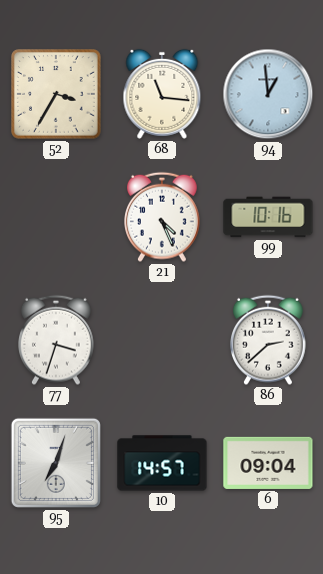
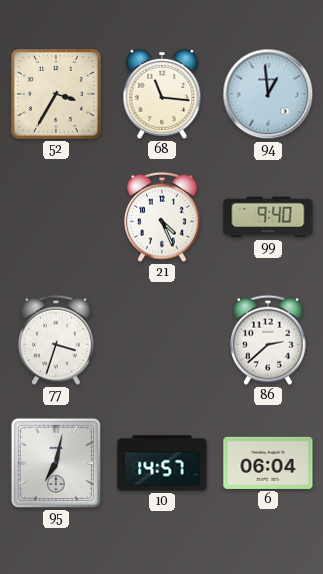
99: 10:16 -> 9:40 (268, 217)
95: 7:03 -> 7:02 (56, 463)
6: 09:04 -> 06:04 (268, 463)
